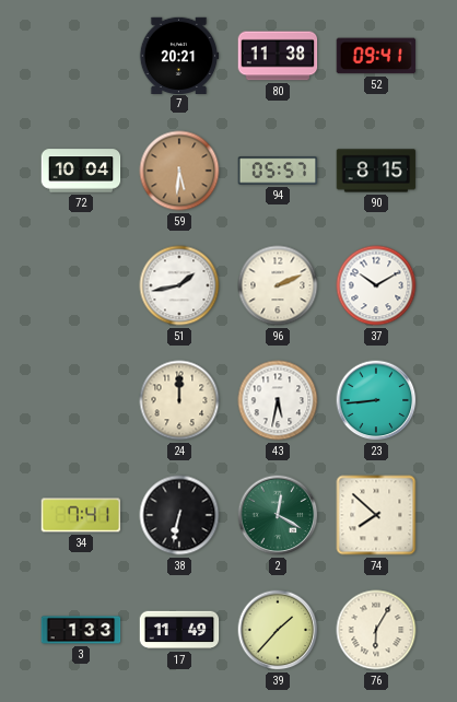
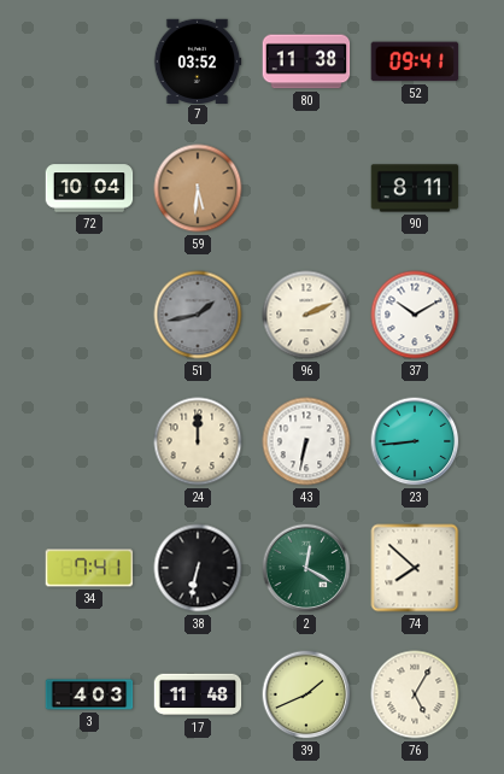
7: 20:21 -> 03:52 (198, 60)
94: 05:57 -> none (278, 171)
90: 8:15 -> 8:11 (415, 188)
51 dial: white -> grey (198, 315)
43: 5:32 -> 6:32 (306, 441)
3: 1:33 -> 4:03 (89, 694)
17: 11:49 -> 11:48 (198, 694)
39: 1:37 -> 1:41 (306, 694)
76: 6:05 -> 5:05 (415, 694)
